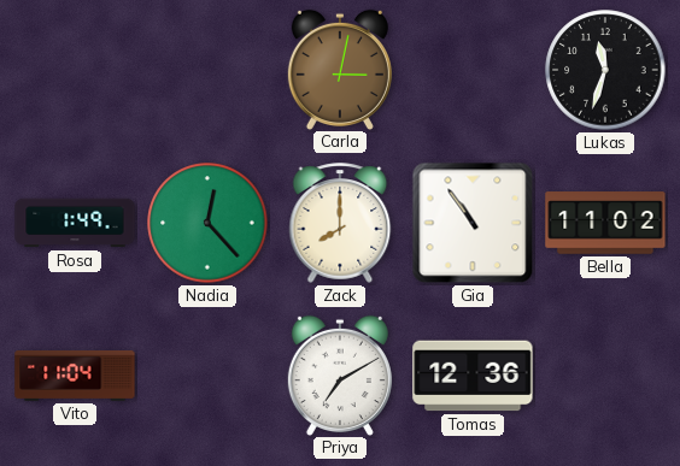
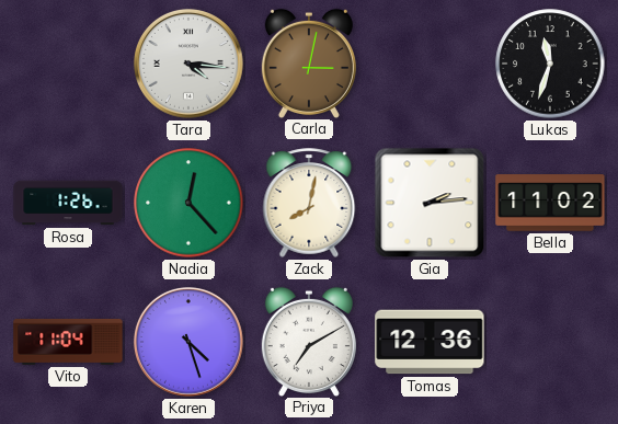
Tara: none -> 4:16 (188, 64)
Rosa: 1:49 -> 1:26 (68, 203)
Zack: 8:00 -> 8:02 (309, 203)
Gia: 10:54 -> 2:14 (430, 203)
Karen: none -> 4:27 (188, 342)
